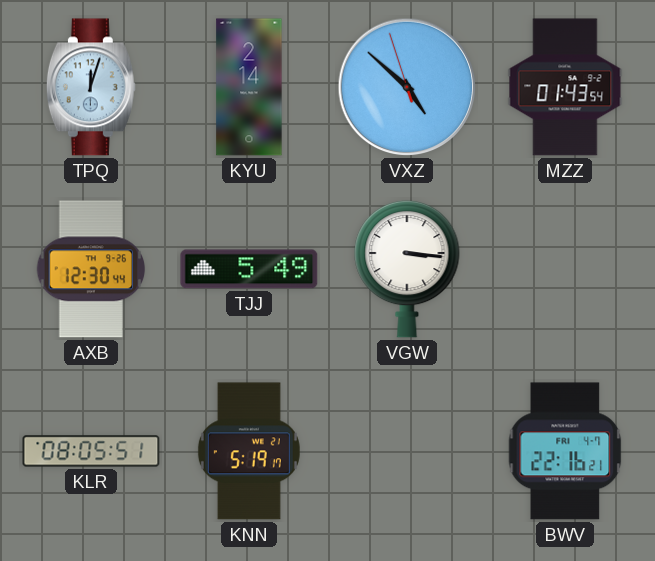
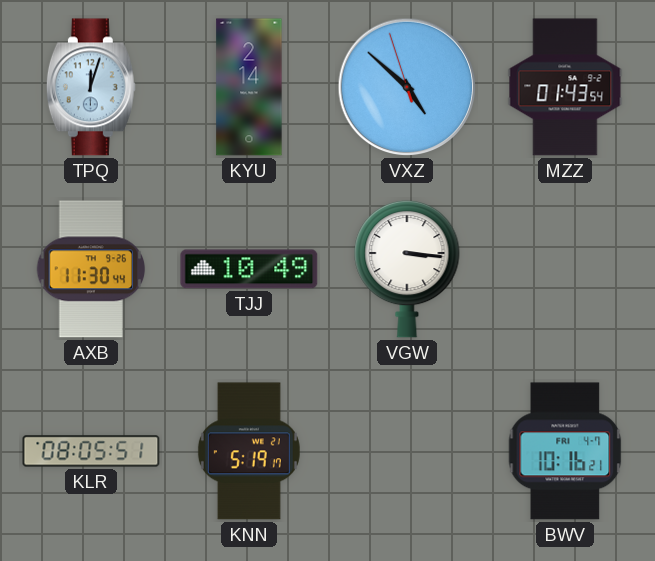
AXB: 12:30 -> 11:30 (91, 269)
TJJ: 5:49 -> 10:49 (249, 269)
BWV: 22:16 -> 10:16 (565, 451)
